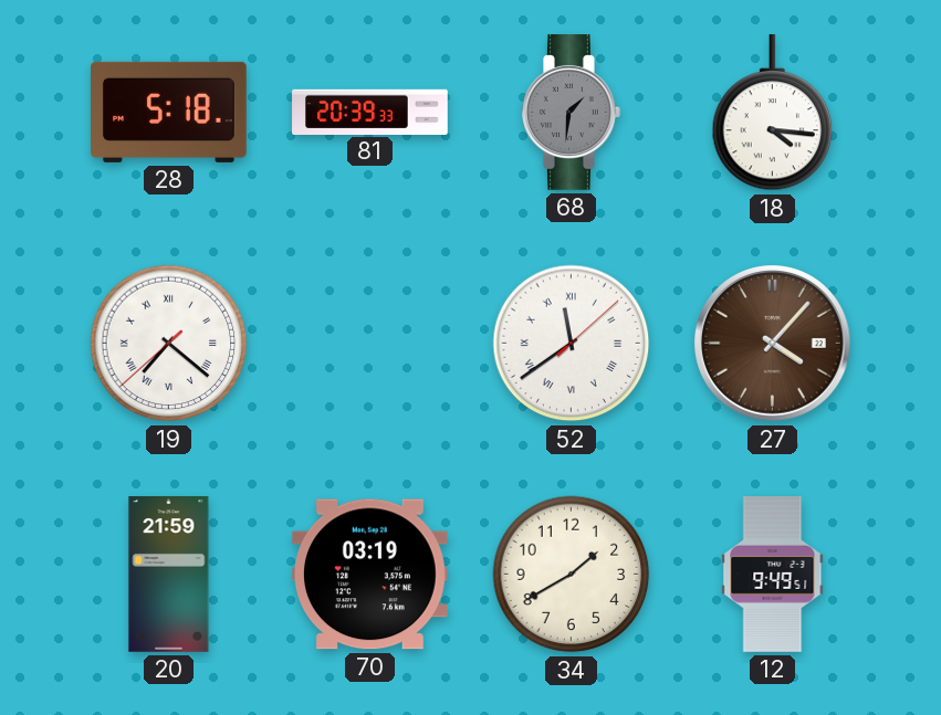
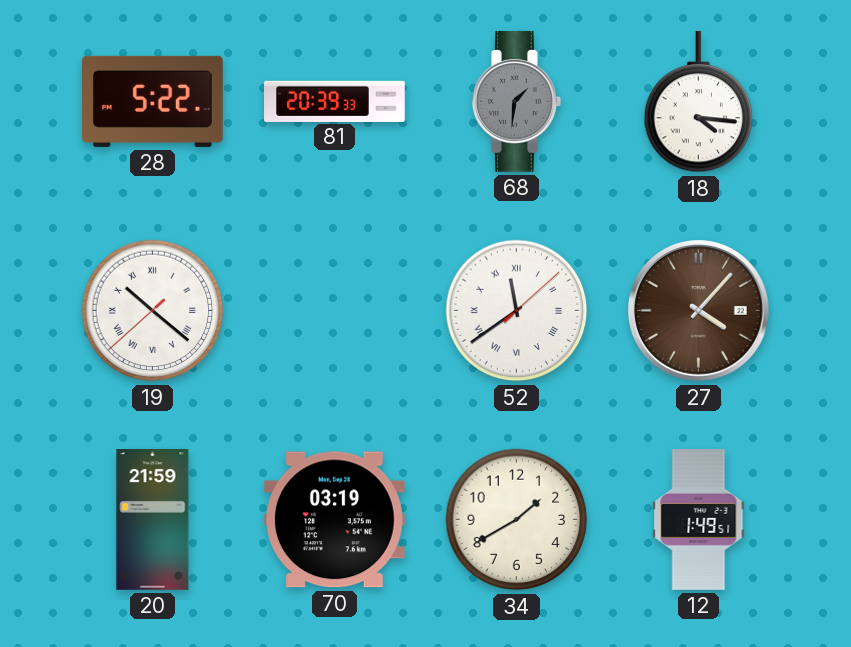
28: 5:18 -> 5:22 (153, 101)
19: 7:21 -> 10:21 (153, 311)
12: 9:49 -> 1:49 (699, 520)
